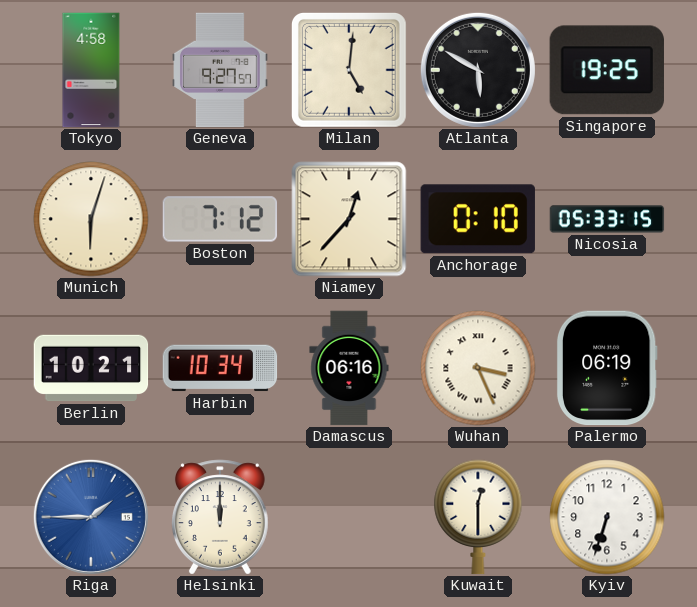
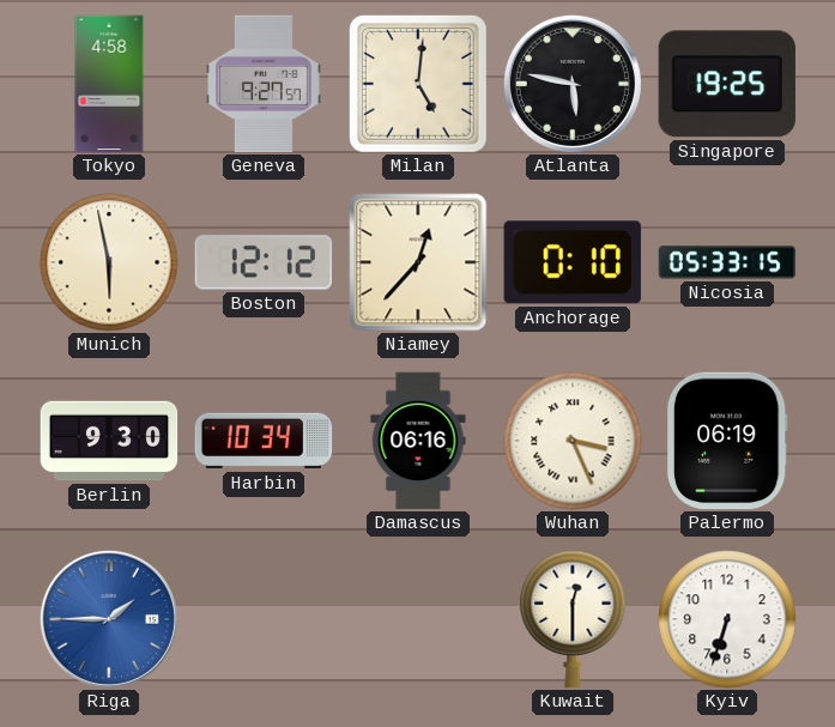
Atlanta: 5:50 -> 5:47 (573, 84)
Munich: 6:03 -> 5:58 (109, 262)
Boston: 7:12 -> 12:12 (264, 262)
Berlin: 10:21 -> 9:30 (109, 441)
Helsinki: 12:00 -> none (220, 517)
